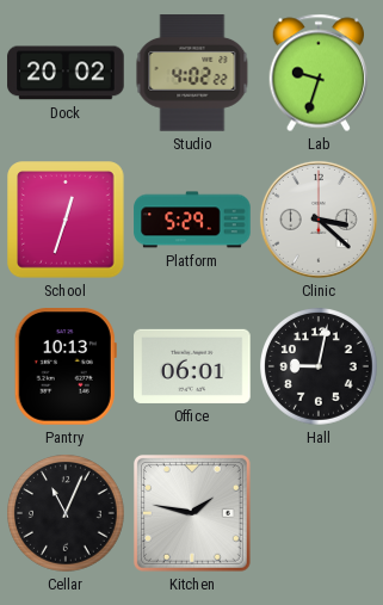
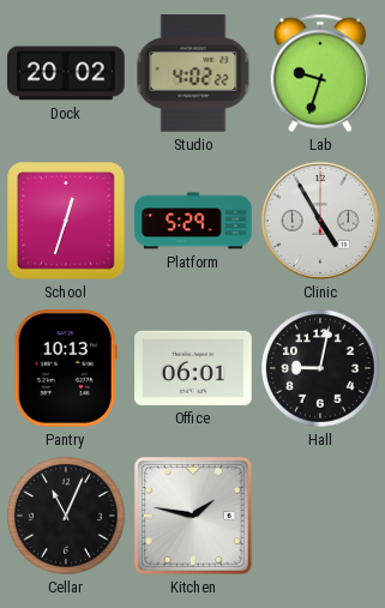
Clinic: 3:22 -> 4:55 (320, 221)
